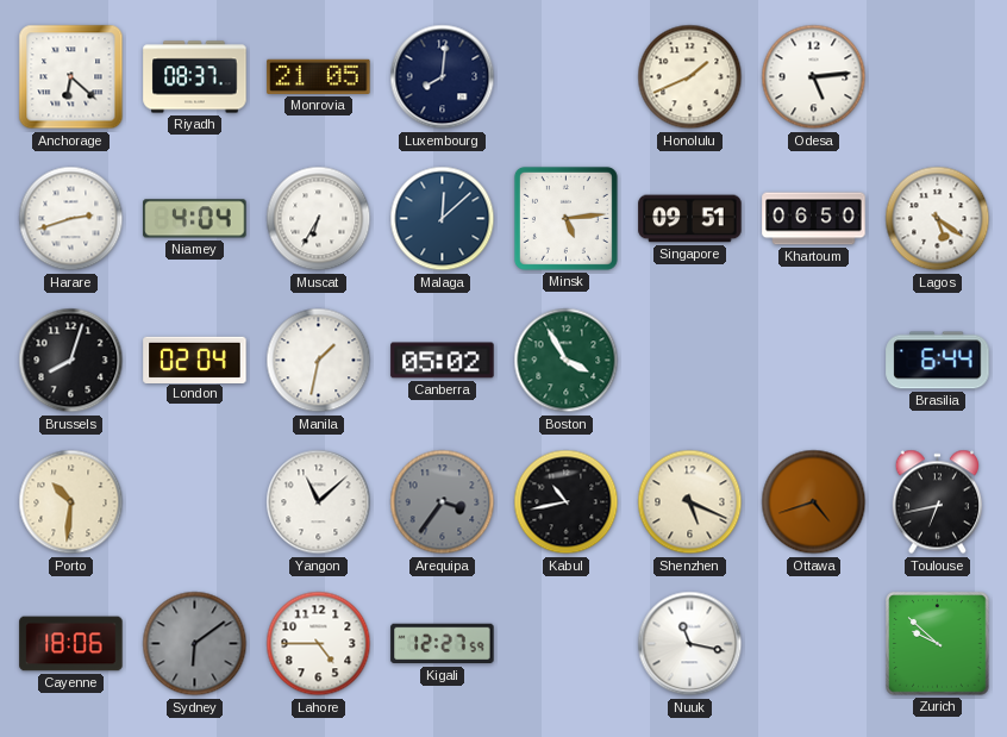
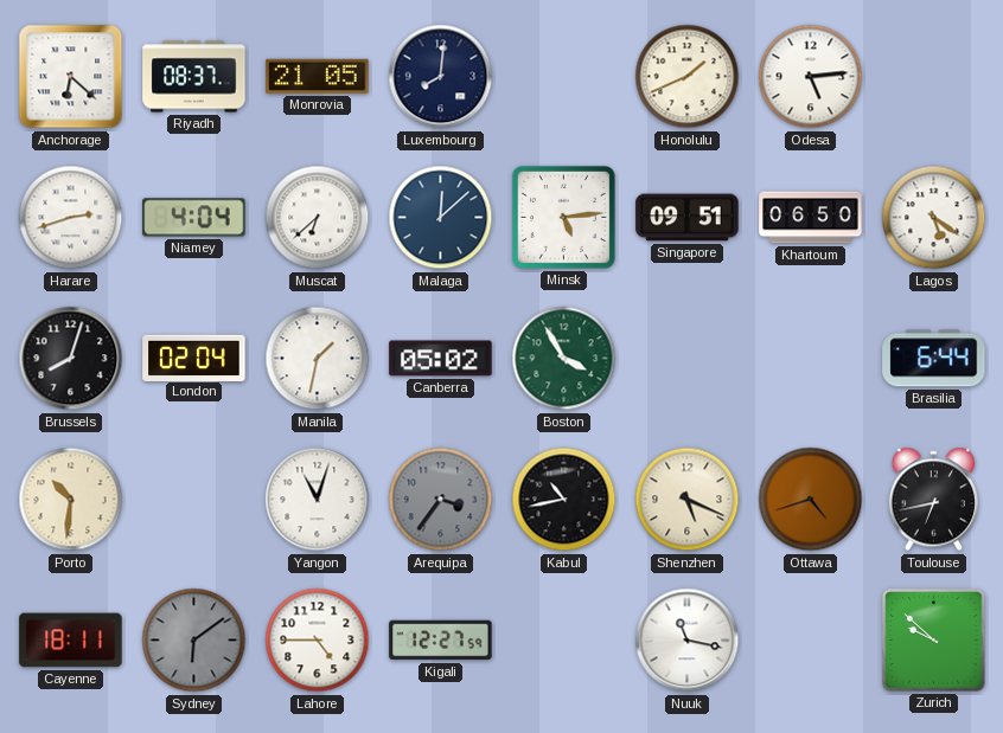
Muscat: 6:35 -> 6:38 (318, 218)
Yangon: 11:08 -> 11:03 (318, 500)
Cayenne: 18:06 -> 18:11 (71, 641)
